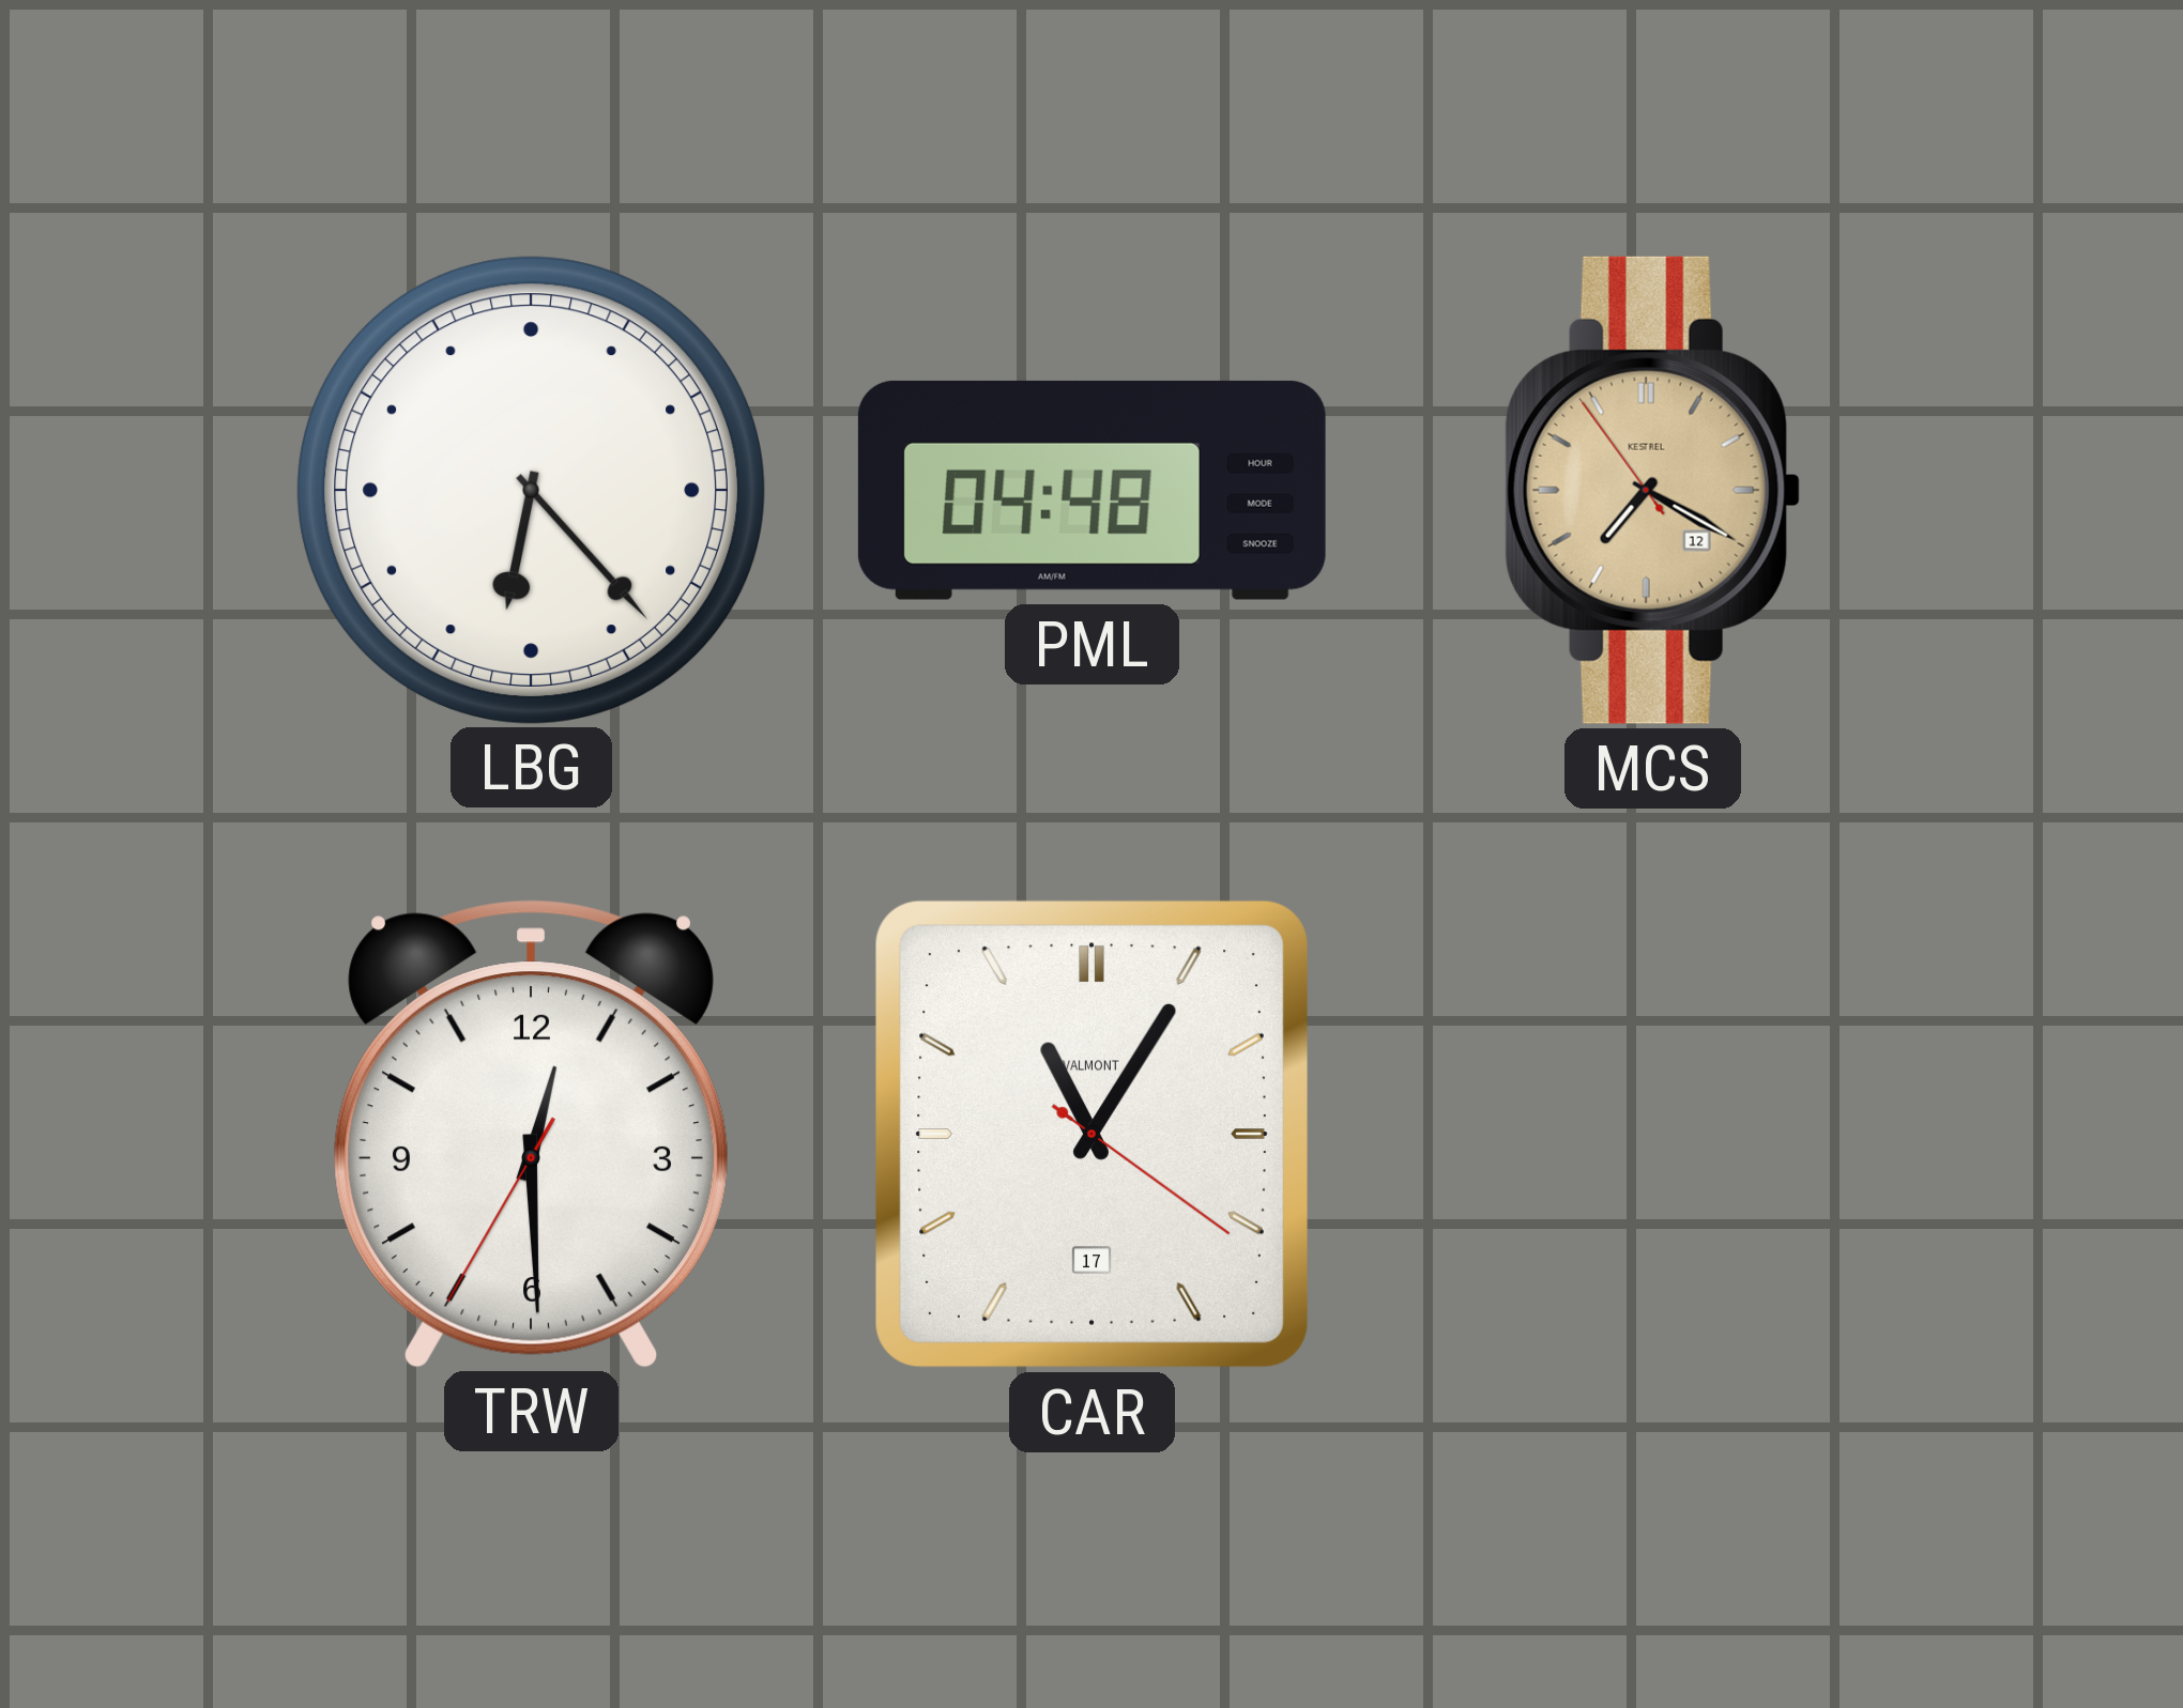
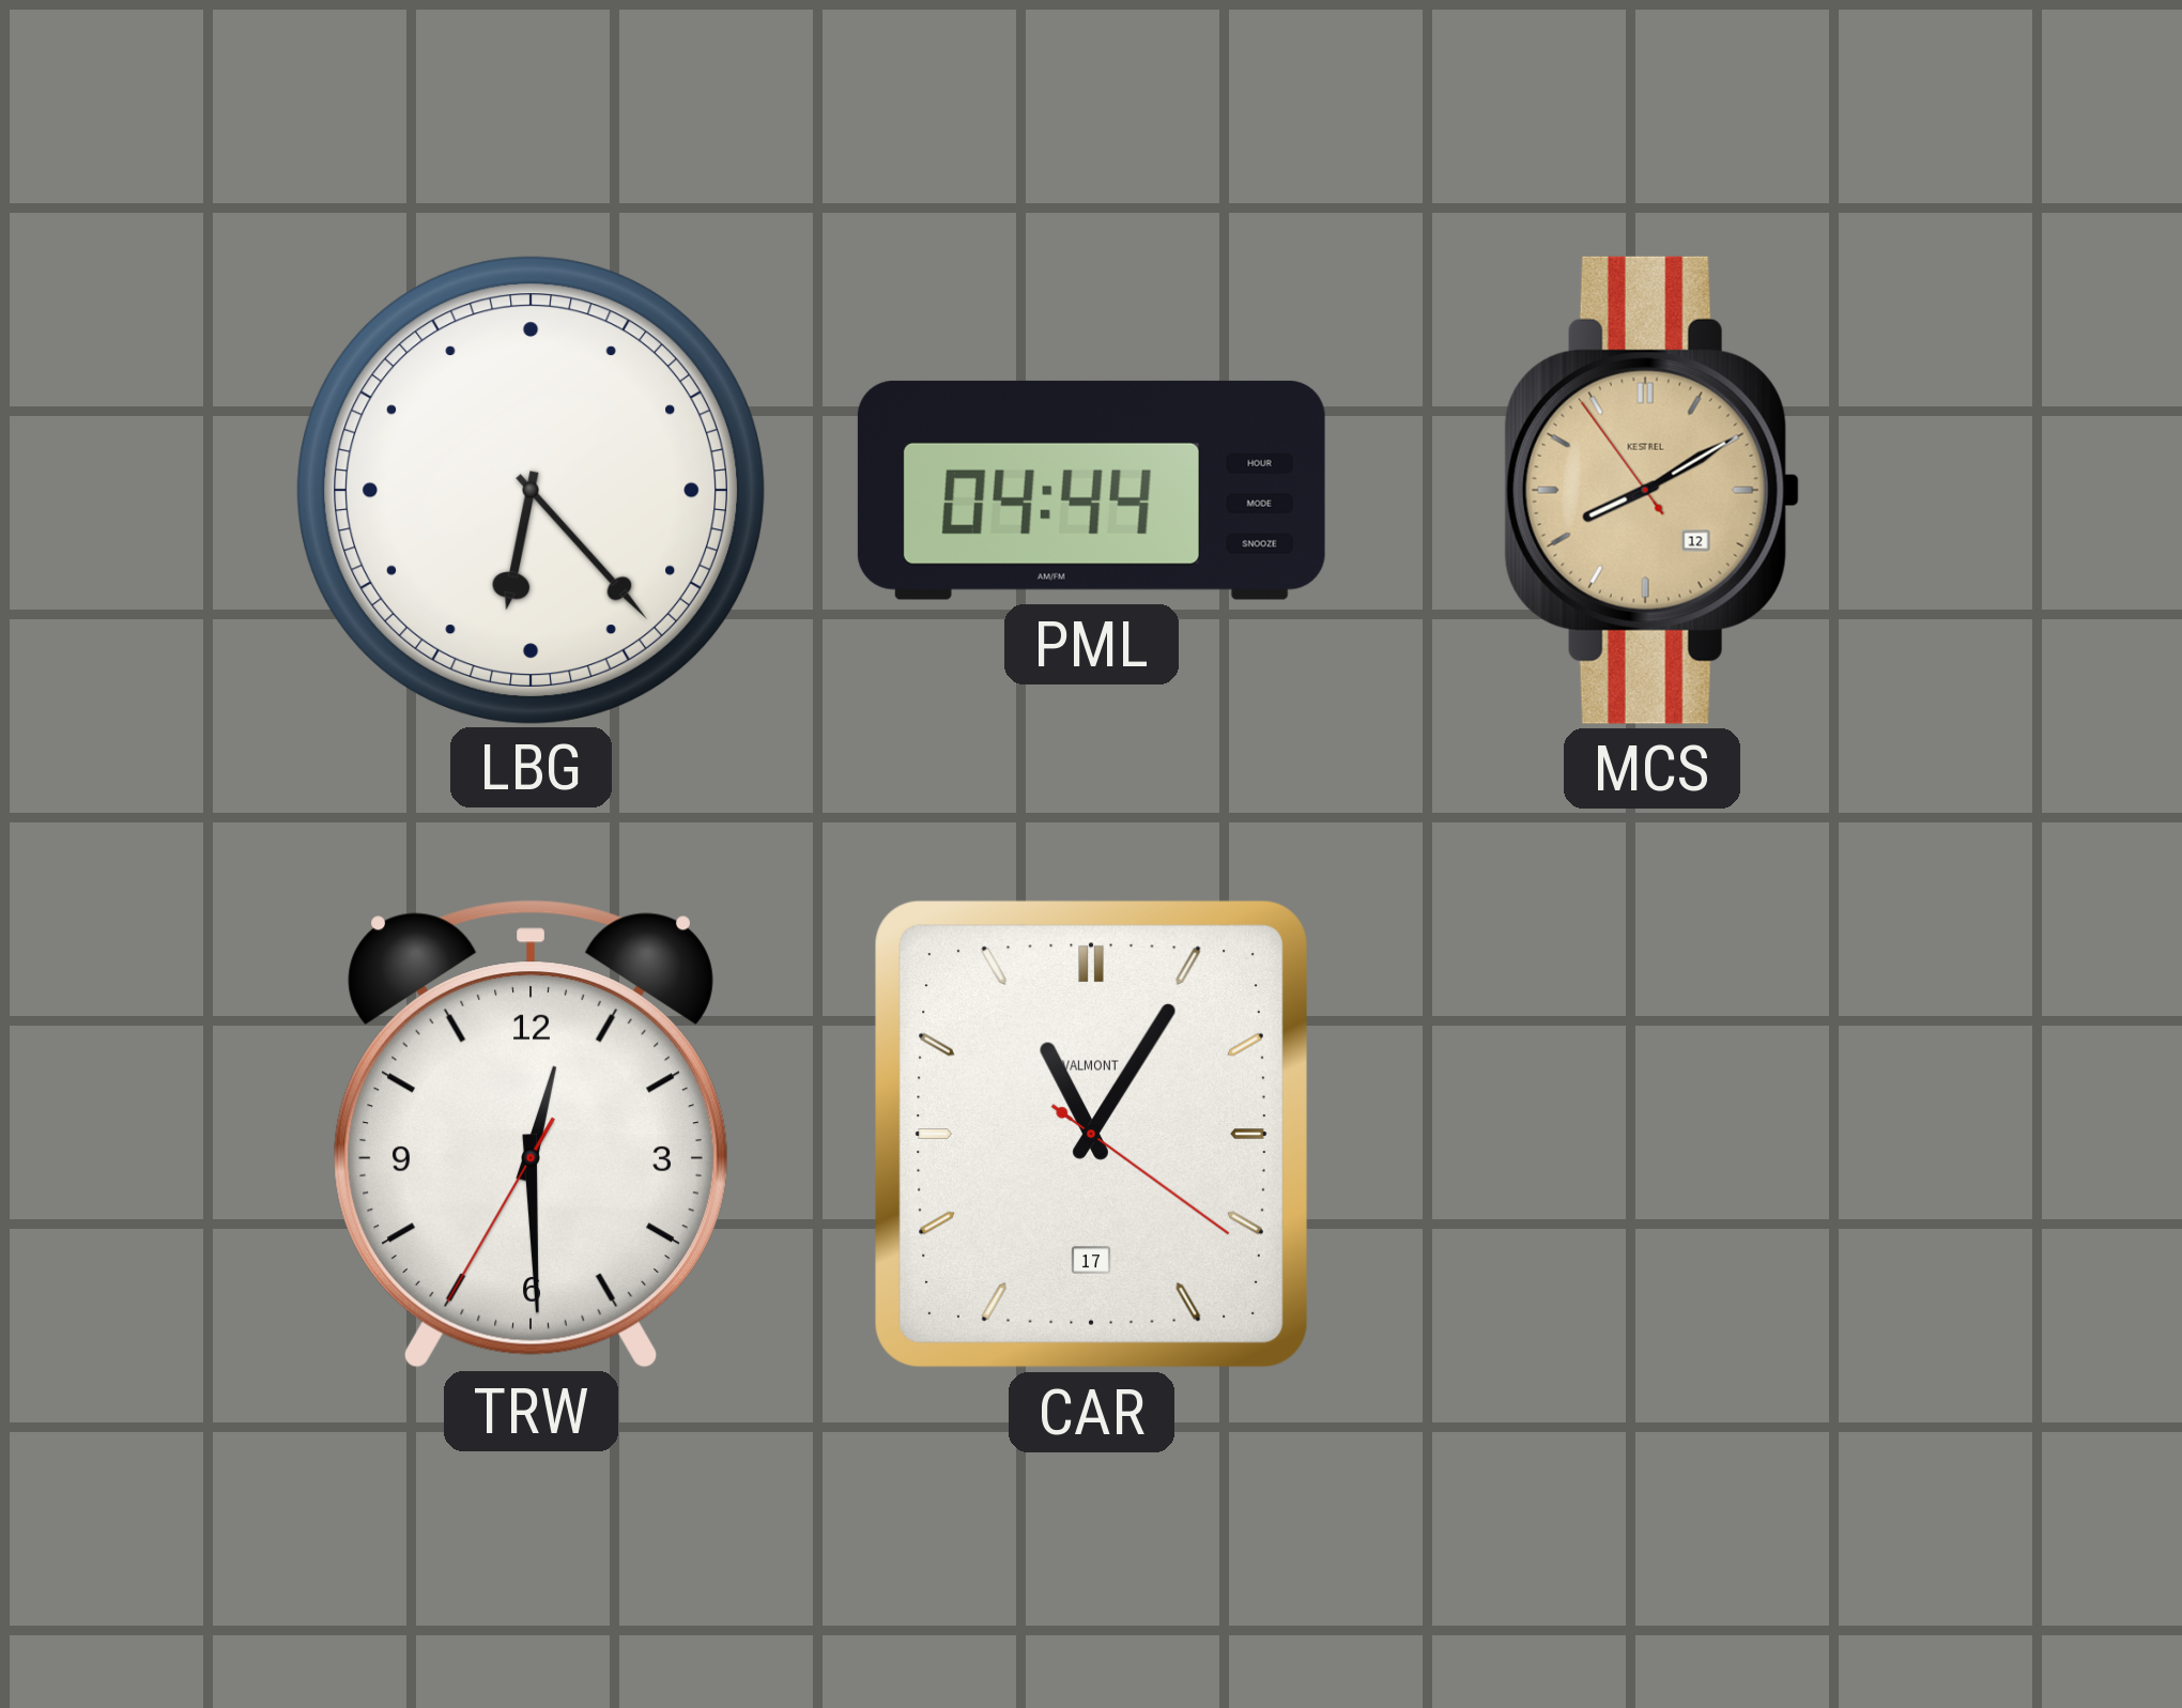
PML: 04:48 -> 04:44 (1091, 490)
MCS: 7:19 -> 8:09 (1651, 490)
